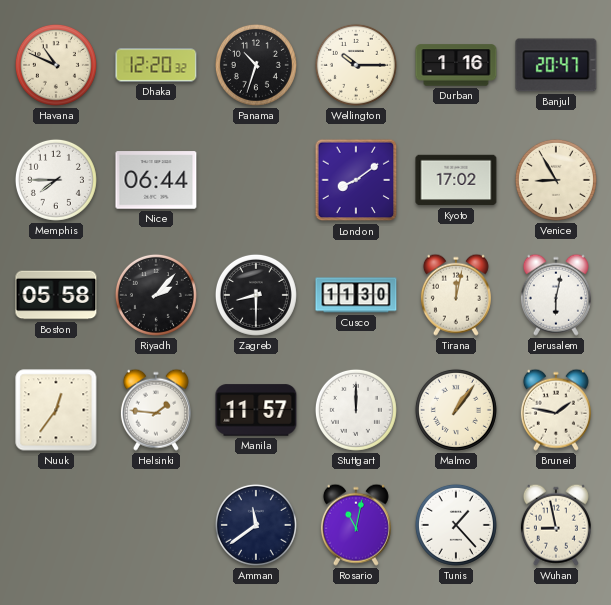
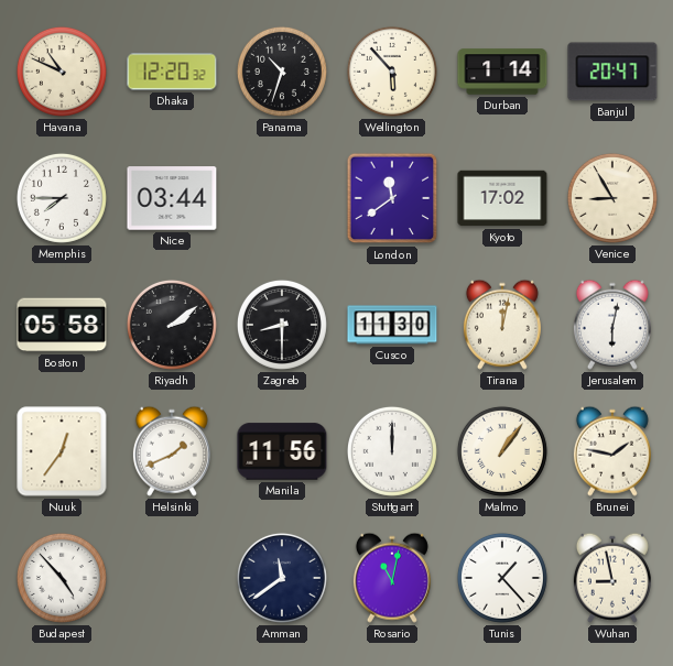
Wellington: 10:15 -> 5:53 (392, 72)
Durban: 1:16 -> 1:14 (502, 72)
Nice: 06:44 -> 03:44 (172, 198)
London: 8:09 -> 11:39 (392, 198)
Riyadh: 2:07 -> 2:09 (172, 325)
Helsinki: 1:46 -> 1:41 (172, 451)
Manila: 11:57 -> 11:56 (282, 451)
Budapest: none -> 4:53 (62, 578)
